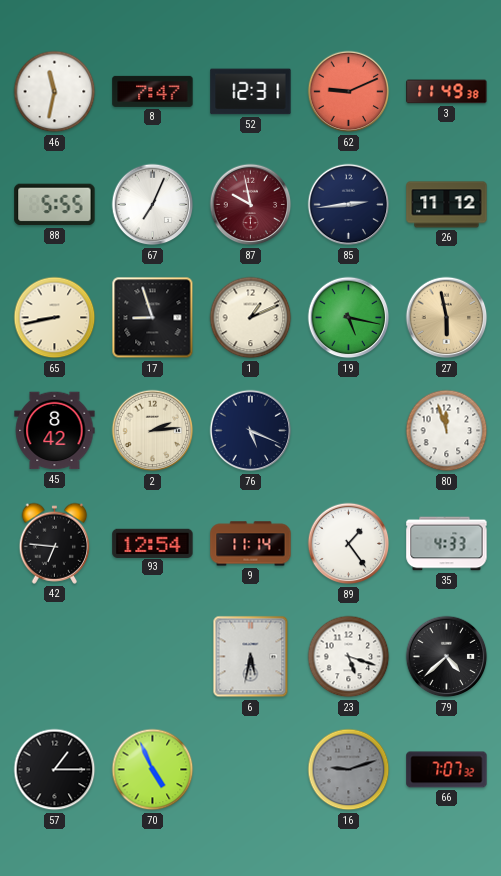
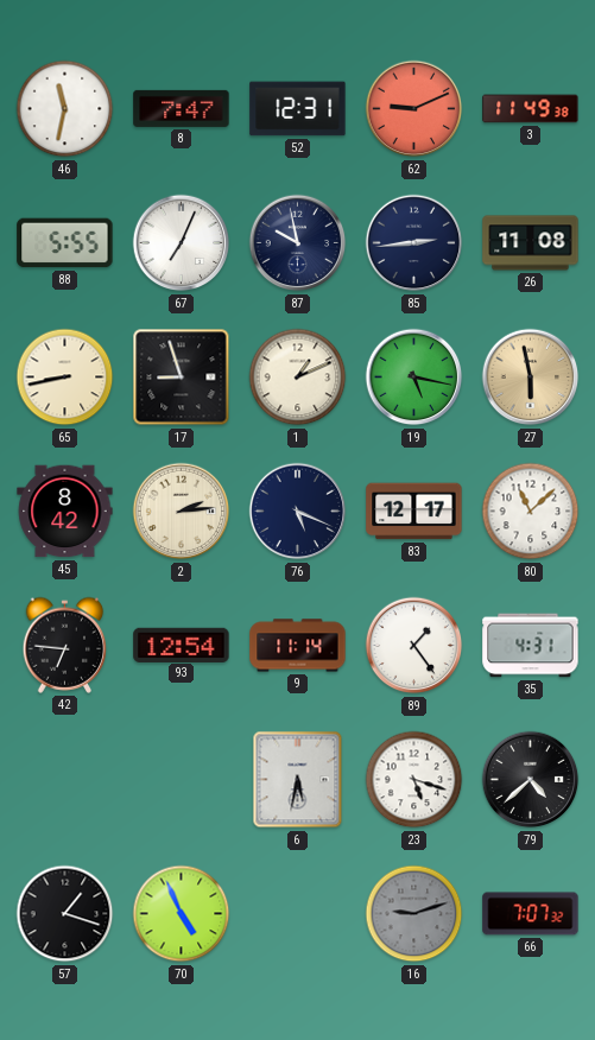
87 dial: burgundy -> navy (298, 243)
26: 11:12 -> 11:08 (531, 243)
83: none -> 12:17 (414, 512)
80: 11:57 -> 11:08 (531, 512)
35: 4:33 -> 4:31 (531, 646)
57: 1:15 -> 1:18 (65, 914)
